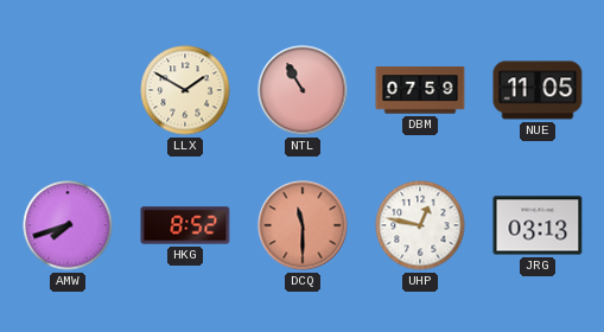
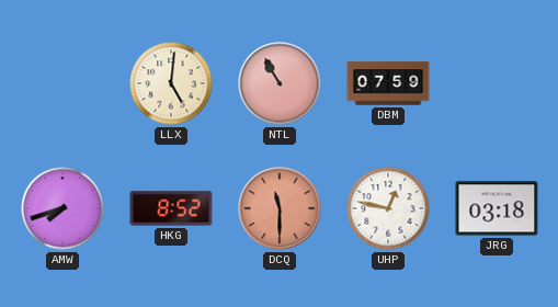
LLX: 1:50 -> 5:01 (171, 83)
NUE: 11:05 -> none (538, 90)
JRG: 03:13 -> 03:18 (497, 208)
